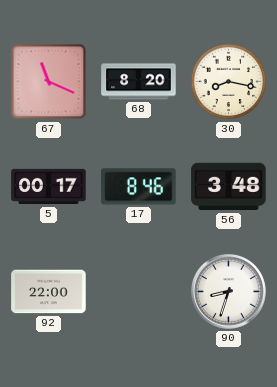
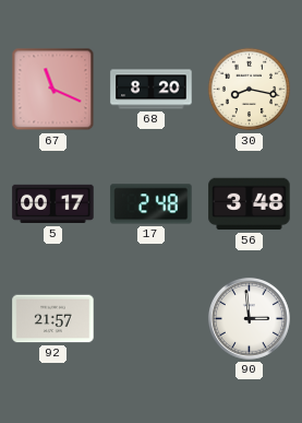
17: 8:46 -> 2:48 (152, 204)
92: 22:00 -> 21:57 (53, 319)
90: 8:33 -> 2:59 (249, 318)
